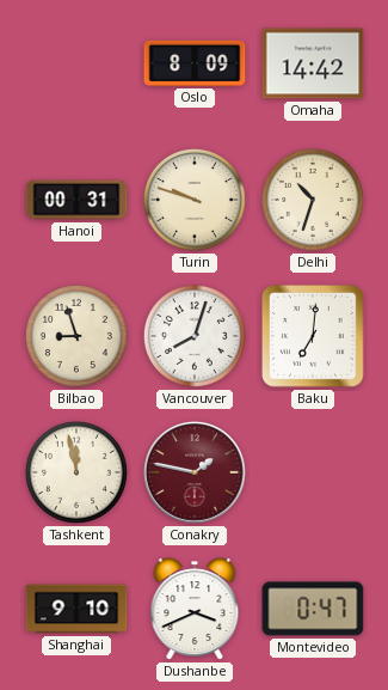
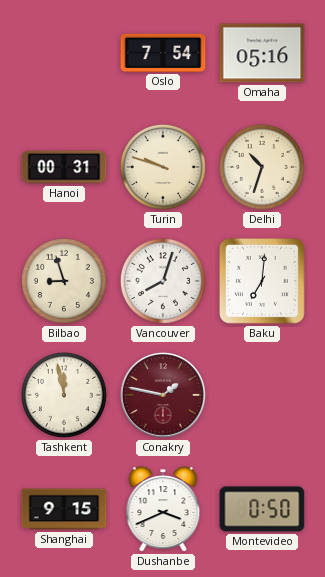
Oslo: 8:09 -> 7:54 (163, 53)
Omaha: 14:42 -> 05:16 (262, 53)
Shanghai: 9:10 -> 9:15 (64, 509)
Montevideo: 0:47 -> 0:50 (262, 509)
